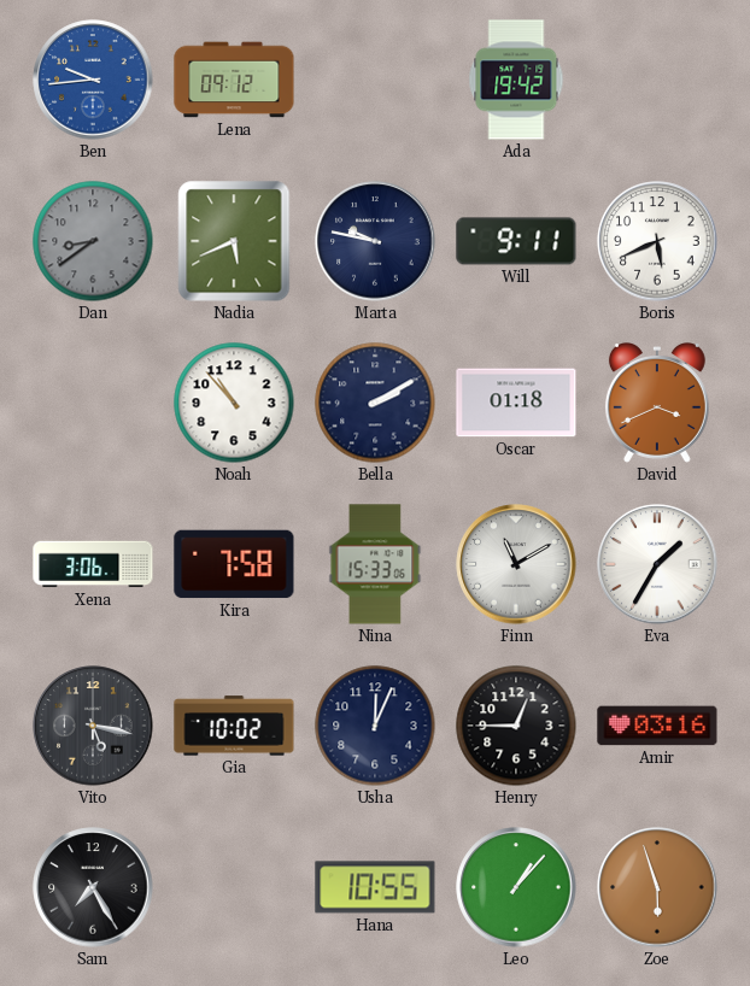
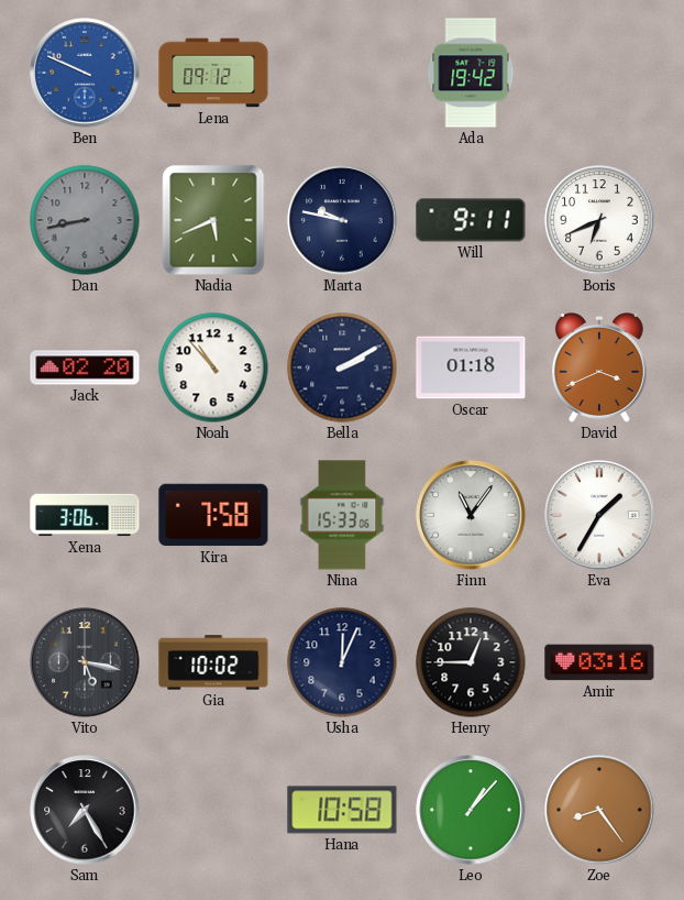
Ben: 9:44 -> 9:49 (85, 73)
Dan: 8:39 -> 8:43 (85, 220)
Boris: 5:41 -> 6:41 (599, 220)
Jack: none -> 02:20 (85, 367)
Finn: 11:10 -> 11:06 (471, 515)
Hana: 10:55 -> 10:58 (342, 810)
Zoe: 5:57 -> 8:24 (599, 810)
